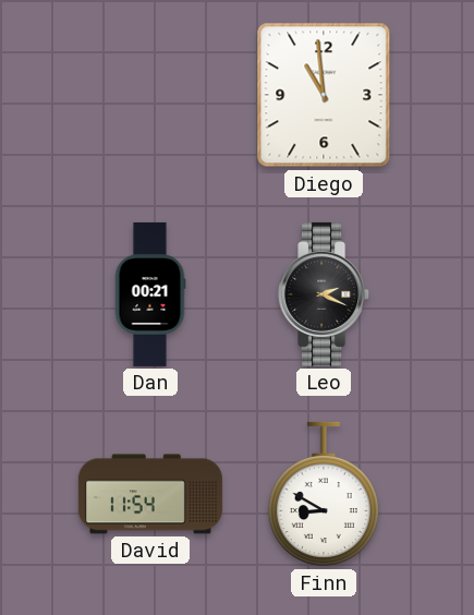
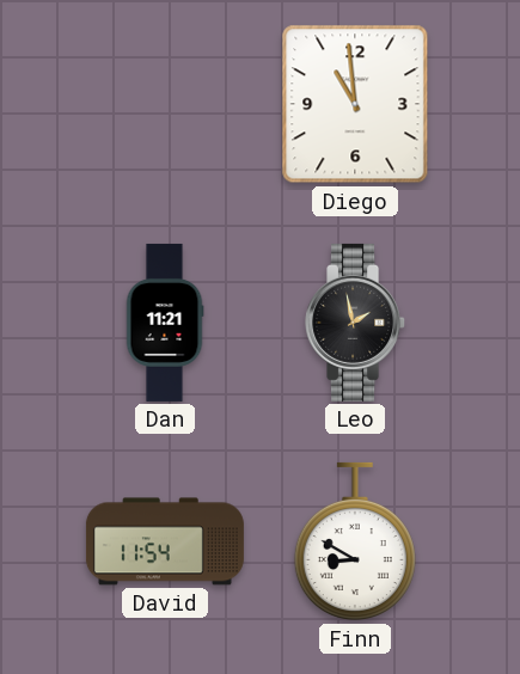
Dan: 00:21 -> 11:21 (165, 323)
Leo: 2:19 -> 1:58 (356, 323)
